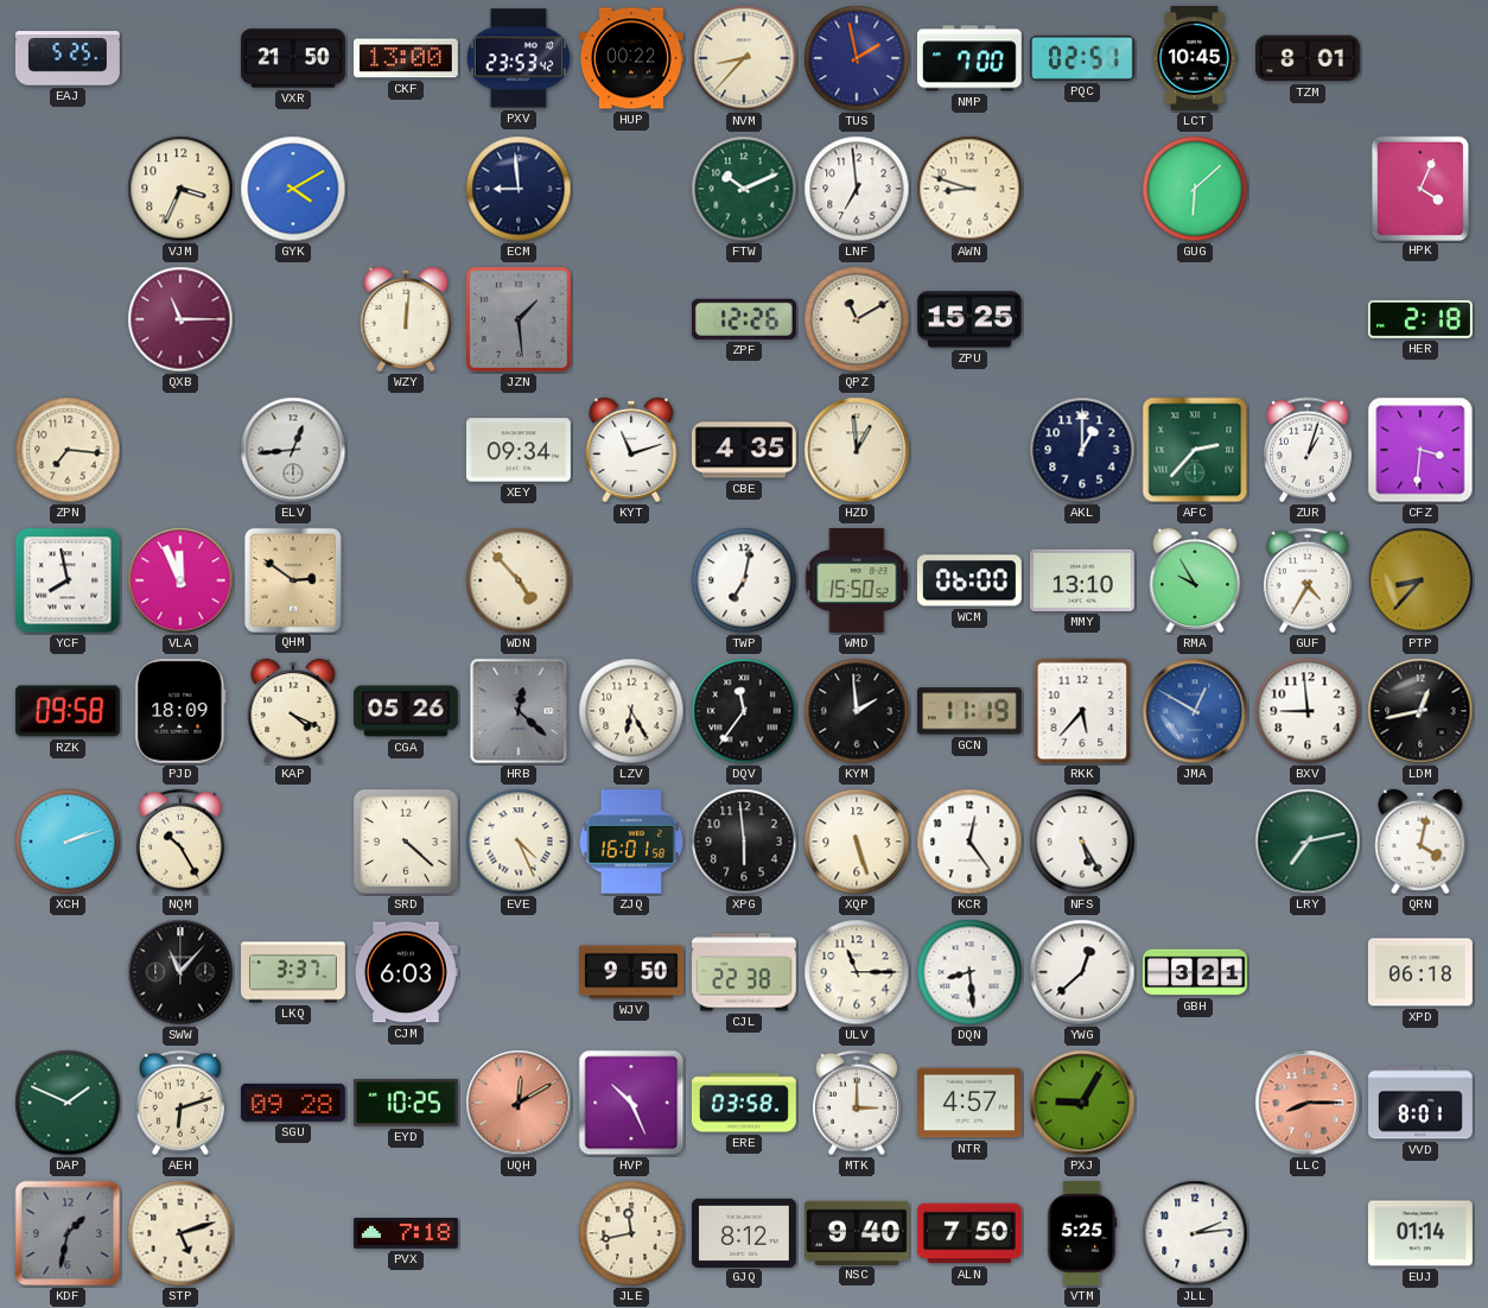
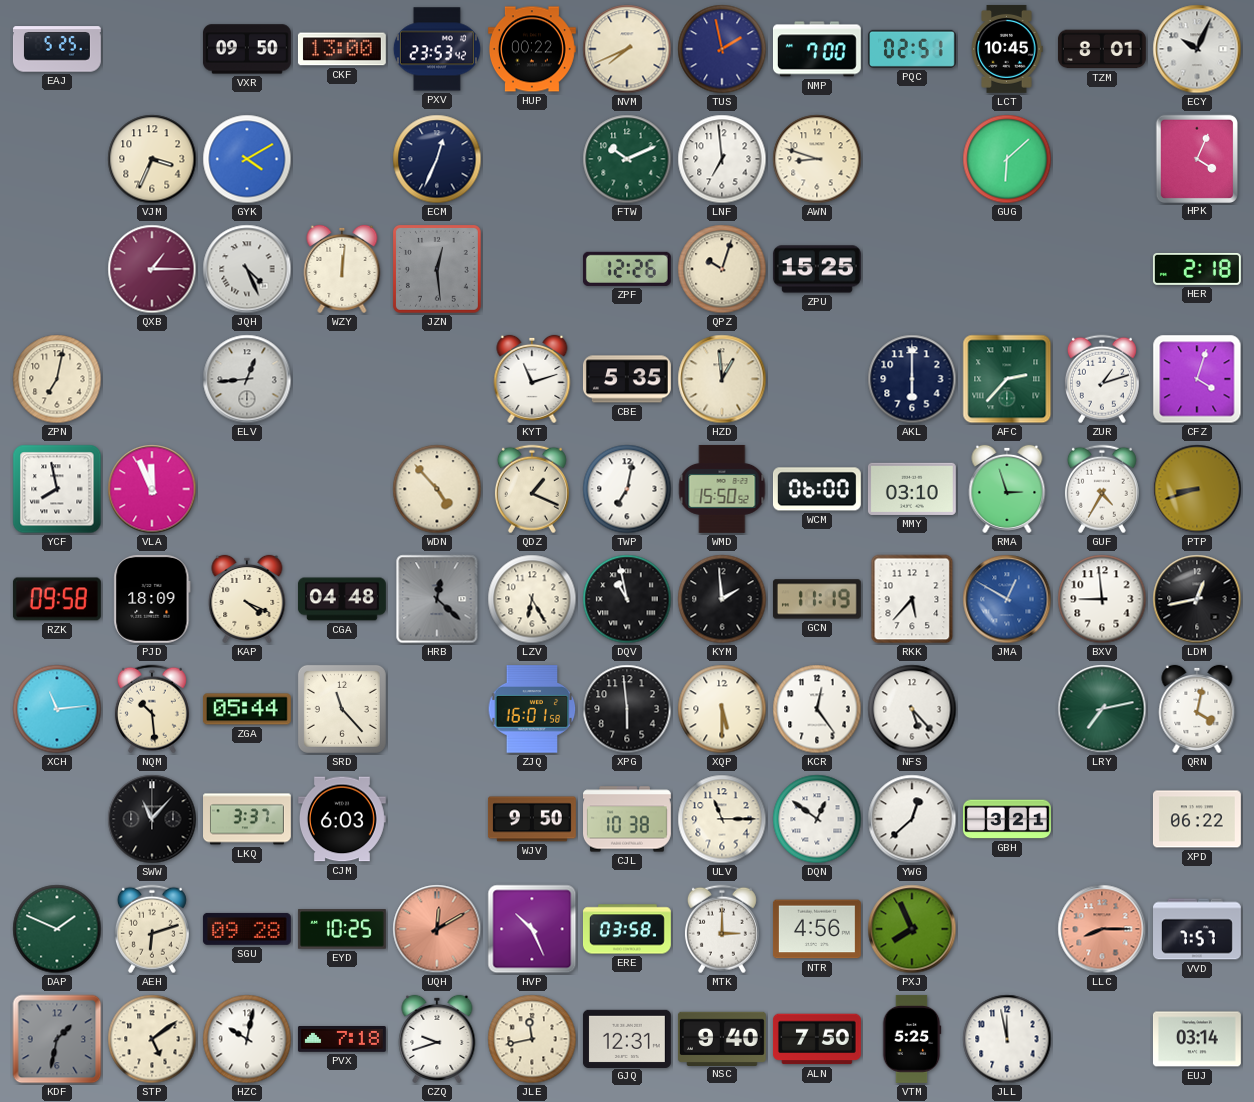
VXR: 21:50 -> 09:50 (247, 49)
NVM: 8:37 -> 7:41 (627, 49)
ECY: none -> 10:04 (1197, 49)
ECM: 8:59 -> 12:34 (437, 159)
QXB: 11:15 -> 1:15 (152, 269)
JQH: none -> 4:26 (247, 269)
JZN: 1:29 -> 12:29 (437, 269)
QPZ: 11:10 -> 10:03 (722, 269)
ZPN: 7:16 -> 7:02 (57, 379)
XEY: 09:34 -> none (519, 450)
CBE: 4:35 -> 5:35 (627, 379)
AKL: 1:00 -> 6:00 (912, 379)
ZUR: 1:03 -> 1:12 (1102, 379)
CFZ: 3:31 -> 4:03 (1197, 379)
QHM: 2:51 -> none (292, 579)
QDZ: none -> 1:19 (532, 489)
MMY: 13:10 -> 03:10 (912, 489)
RMA: 9:55 -> 2:57 (1007, 489)
PTP: 8:37 -> 8:42 (1197, 489)
CGA: 05:26 -> 04:48 (342, 599)
DQV: 11:36 -> 10:58 (627, 599)
XCH: 2:12 -> 11:14 (57, 709)
NQM: 10:25 -> 10:29 (152, 709)
ZGA: none -> 05:44 (247, 709)
SRD: 4:22 -> 11:23 (342, 709)
EVE: 4:26 -> none (519, 842)
XQP: 5:27 -> 5:30 (722, 709)
NFS: 5:25 -> 5:23 (912, 709)
CJL: 22:38 -> 10:38 (628, 819)
DQN: 8:29 -> 12:51 (817, 819)
XPD: 06:18 -> 06:22 (1197, 819)
NTR: 4:57 -> 4:56 (817, 929)
PXJ: 9:05 -> 7:56 (912, 929)
VVD: 8:01 -> 7:57 (1198, 929)
STP: 5:12 -> 5:09 (152, 1039)
HZC: none -> 10:02 (247, 1039)
CZQ: none -> 9:42 (437, 1039)
GJQ: 8:12 -> 12:31 (627, 1038)
JLL: 2:14 -> 11:58 (1007, 1039)
EUJ: 01:14 -> 03:14 (1197, 1039)
